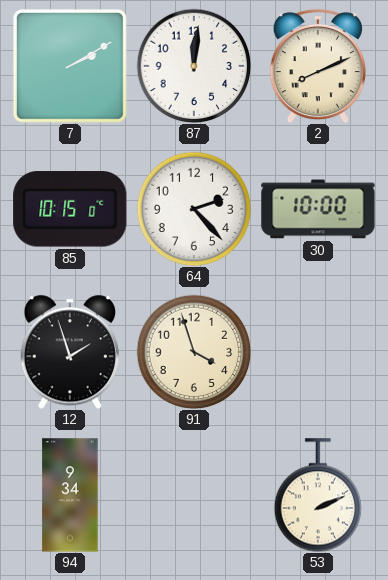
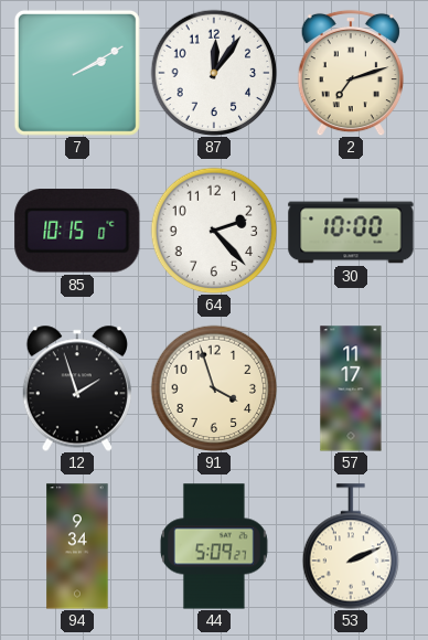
87: 12:01 -> 12:06 (214, 73)
2: 8:11 -> 7:12 (351, 73)
57: none -> 11:17 (351, 388)
44: none -> 5:09 (214, 546)
